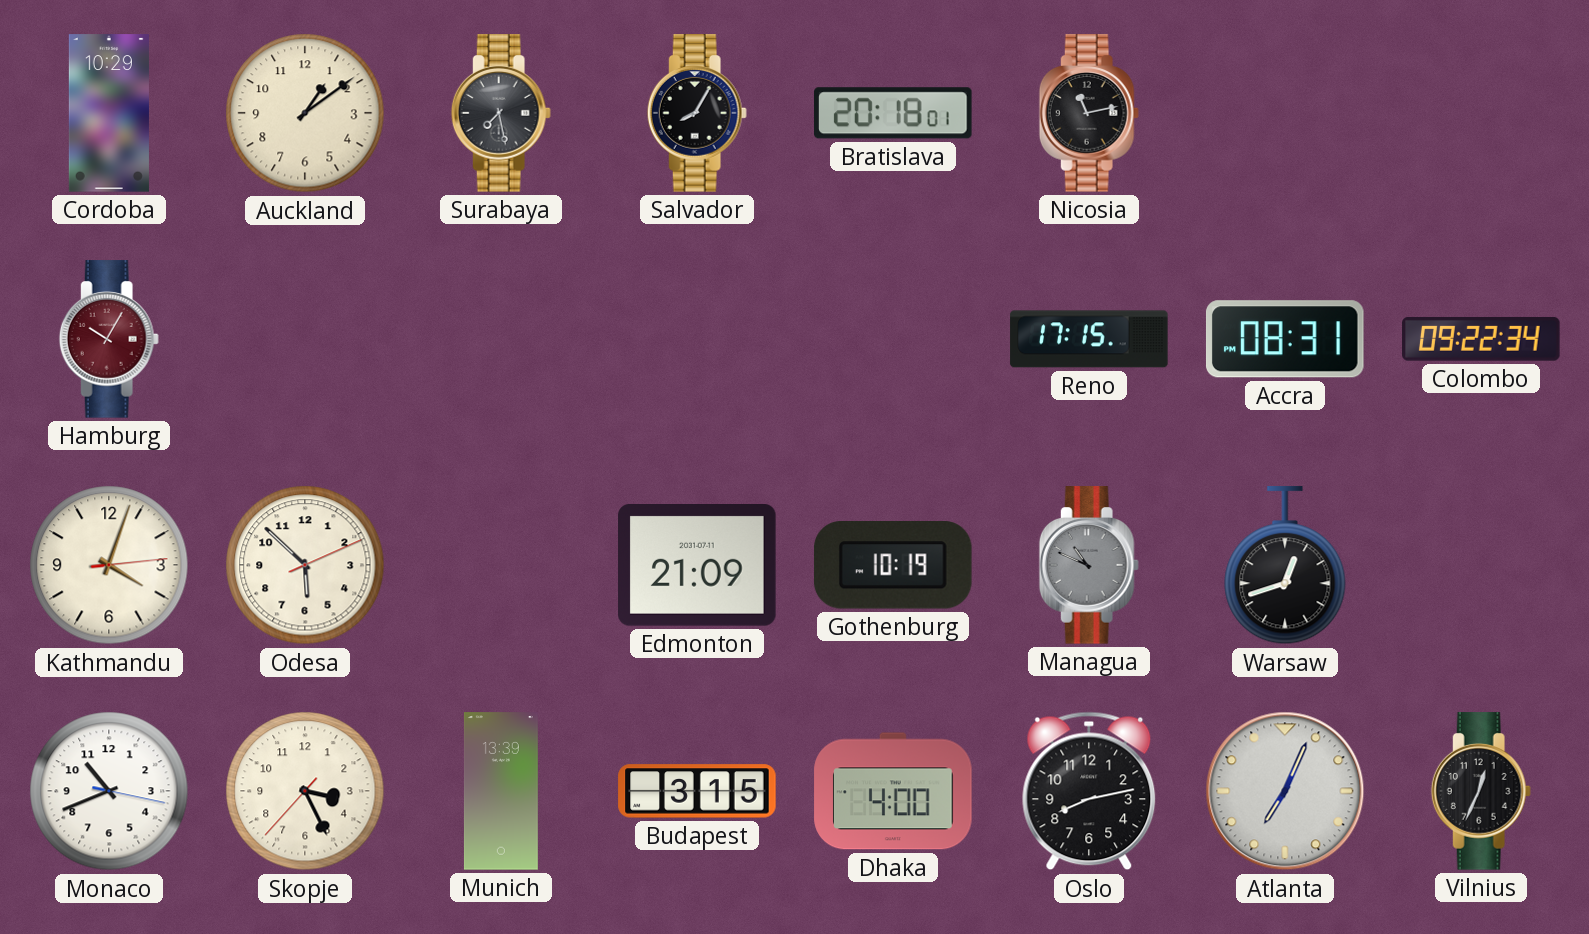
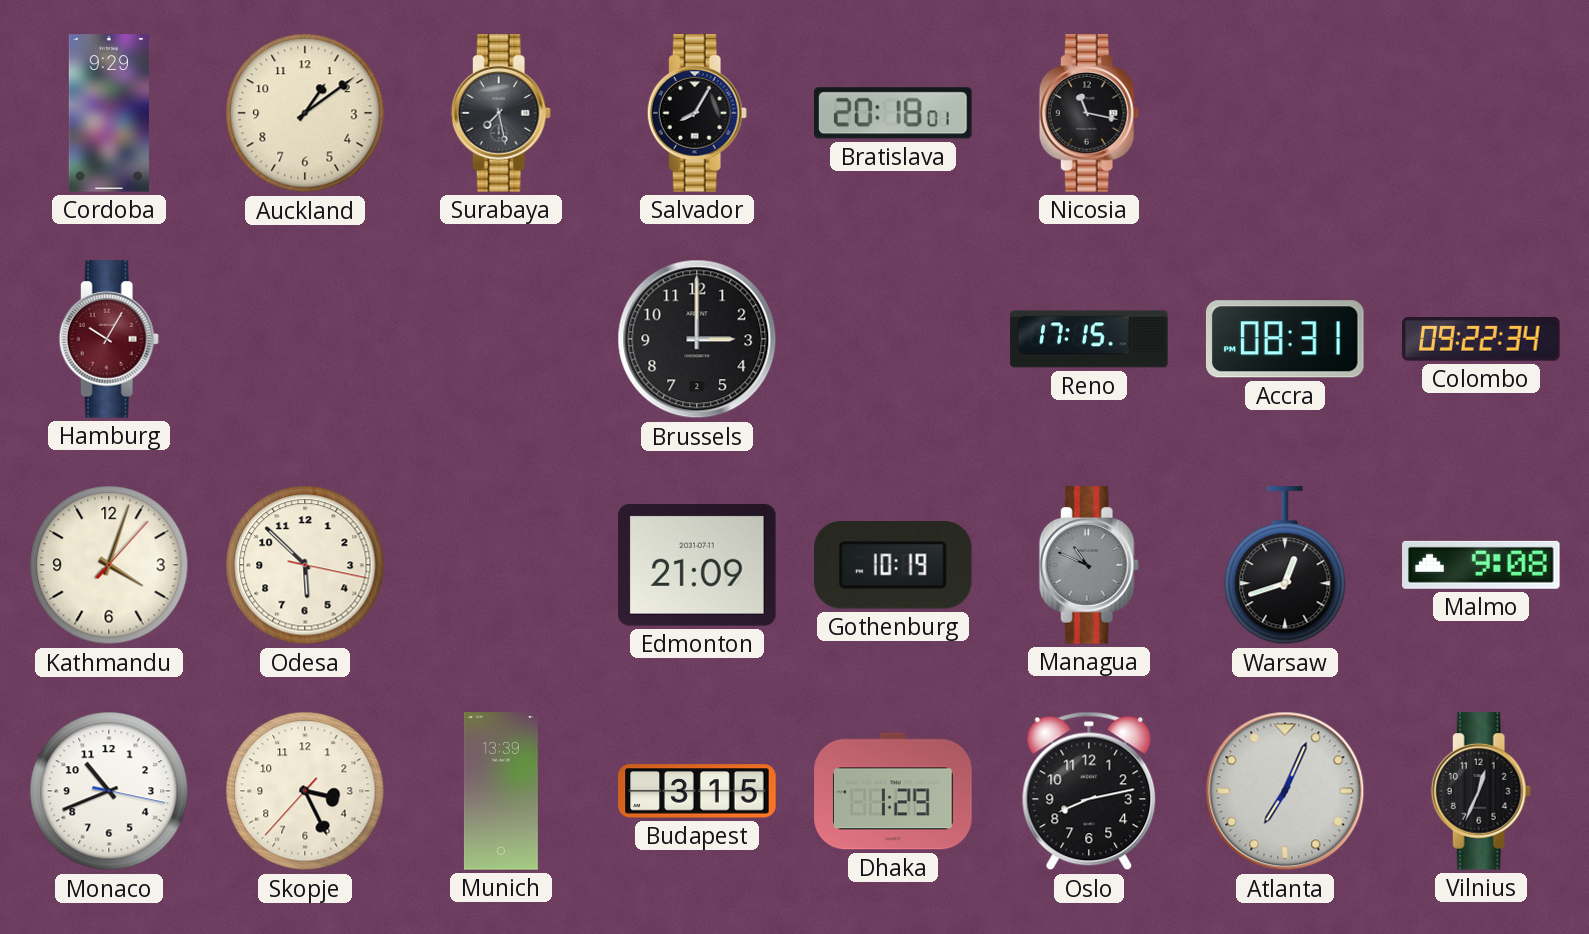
Cordoba: 10:29 -> 9:29 (109, 113)
Nicosia: 11:13 -> 11:17 (1089, 113)
Brussels: none -> 3:00 (697, 339)
Kathmandu: 4:03:14 -> 4:03:07 (109, 565)
Odesa: 5:52:11 -> 5:52:17 (305, 565)
Malmo: none -> 9:08 (1481, 565)
Dhaka: 4:00 -> 1:29 (893, 791)
